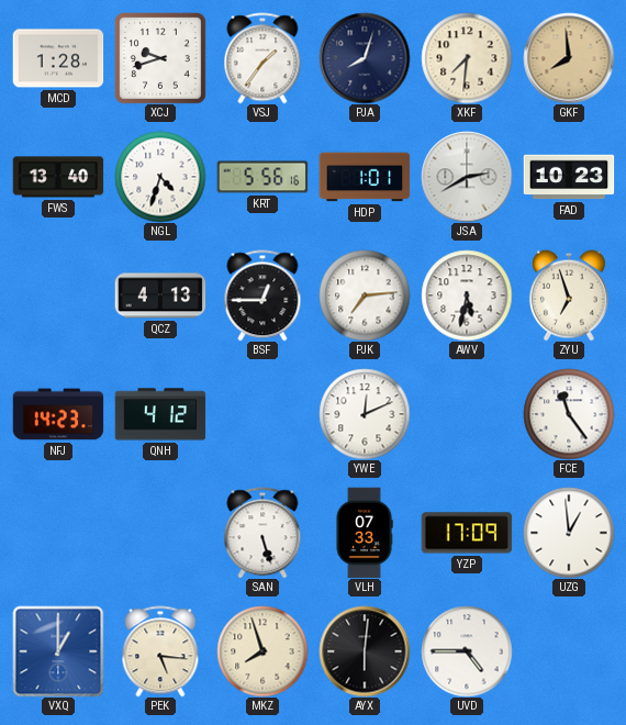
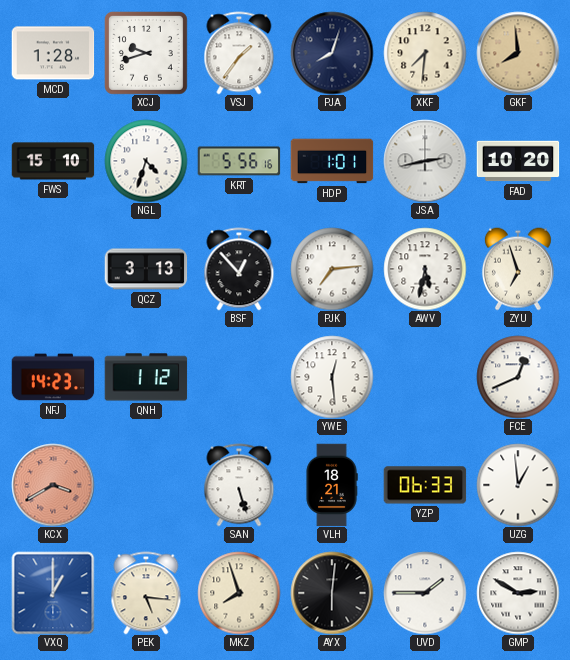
FWS: 13:40 -> 15:10 (53, 161)
JSA: 2:40 -> 2:43 (425, 161)
FAD: 10:23 -> 10:20 (518, 161)
QCZ: 4:13 -> 3:13 (146, 269)
BSF: 12:45 -> 12:53 (239, 269)
QNH: 4:12 -> 1:12 (146, 377)
YWE: 12:11 -> 12:29 (332, 377)
FCE: 11:24 -> 12:41 (518, 377)
KCX: none -> 3:40 (53, 485)
VLH: 07:33 -> 18:21 (332, 485)
YZP: 17:09 -> 06:33 (425, 485)
UVD: 4:45 -> 1:45 (425, 593)
GMP: none -> 2:50 (518, 593)
